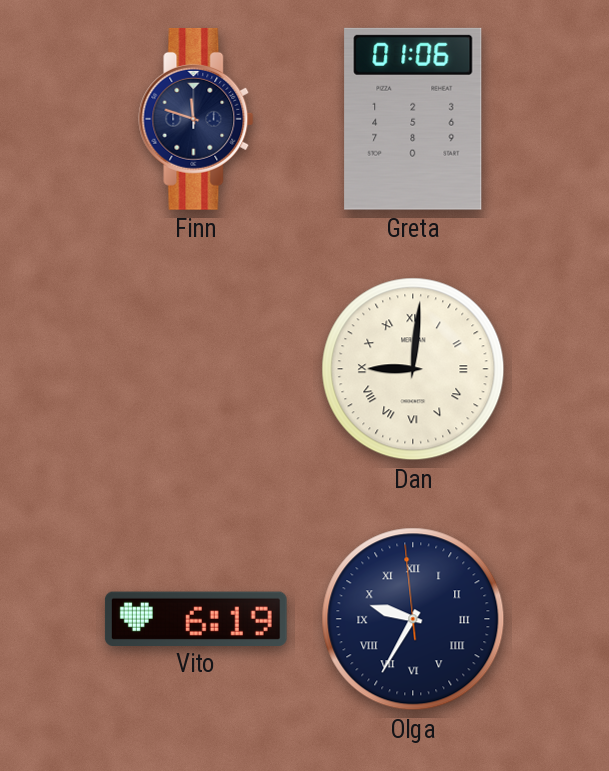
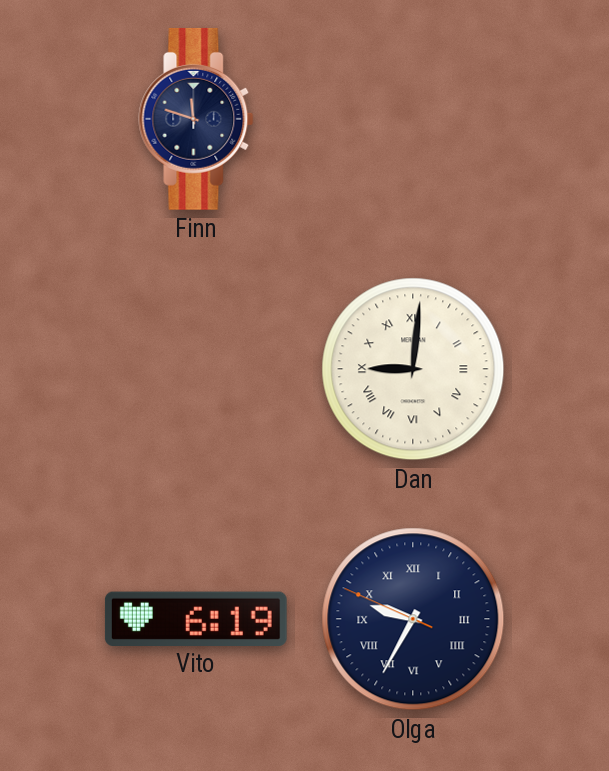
Greta: 01:06 -> none (413, 119)
Olga: 9:34:59 -> 9:34:49 (413, 619)
